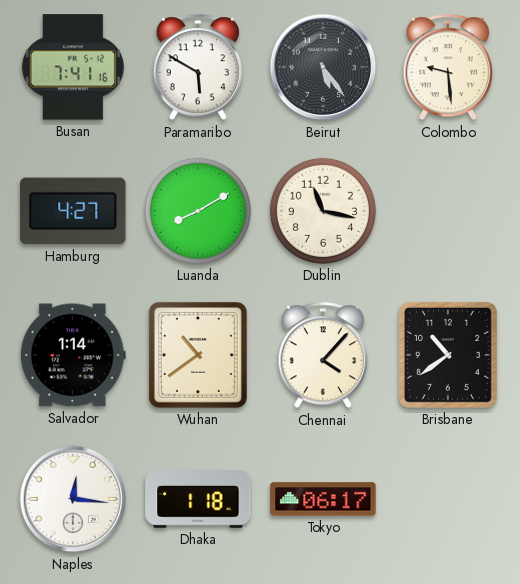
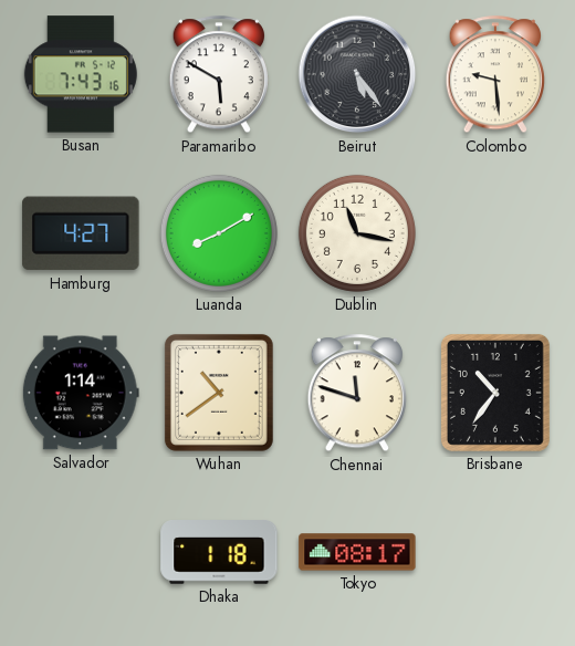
Busan: 7:41 -> 7:43 (81, 74)
Chennai: 4:07 -> 11:48 (356, 394)
Brisbane: 10:39 -> 10:36 (495, 393)
Naples: 12:16 -> none (73, 499)
Tokyo: 06:17 -> 08:17 (357, 552)
